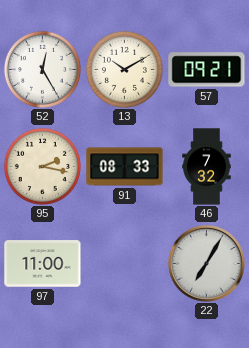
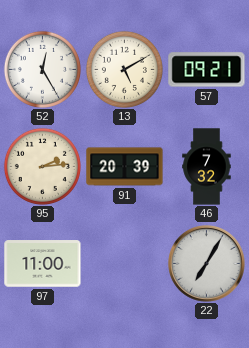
13: 10:10 -> 5:10 (124, 69)
95: 2:17 -> 2:14 (42, 166)
91: 08:33 -> 20:39 (125, 167)
